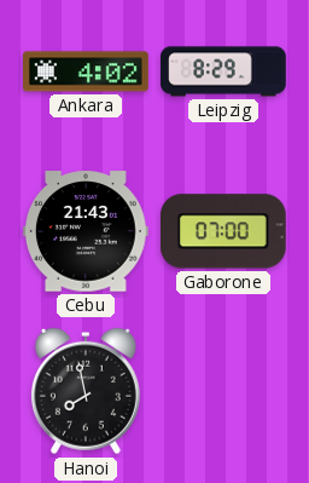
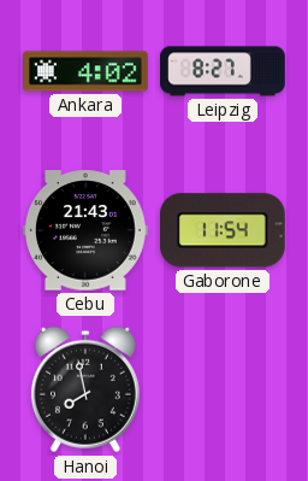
Leipzig: 8:29 -> 8:27 (223, 71)
Gaborone: 07:00 -> 11:54 (223, 230)
